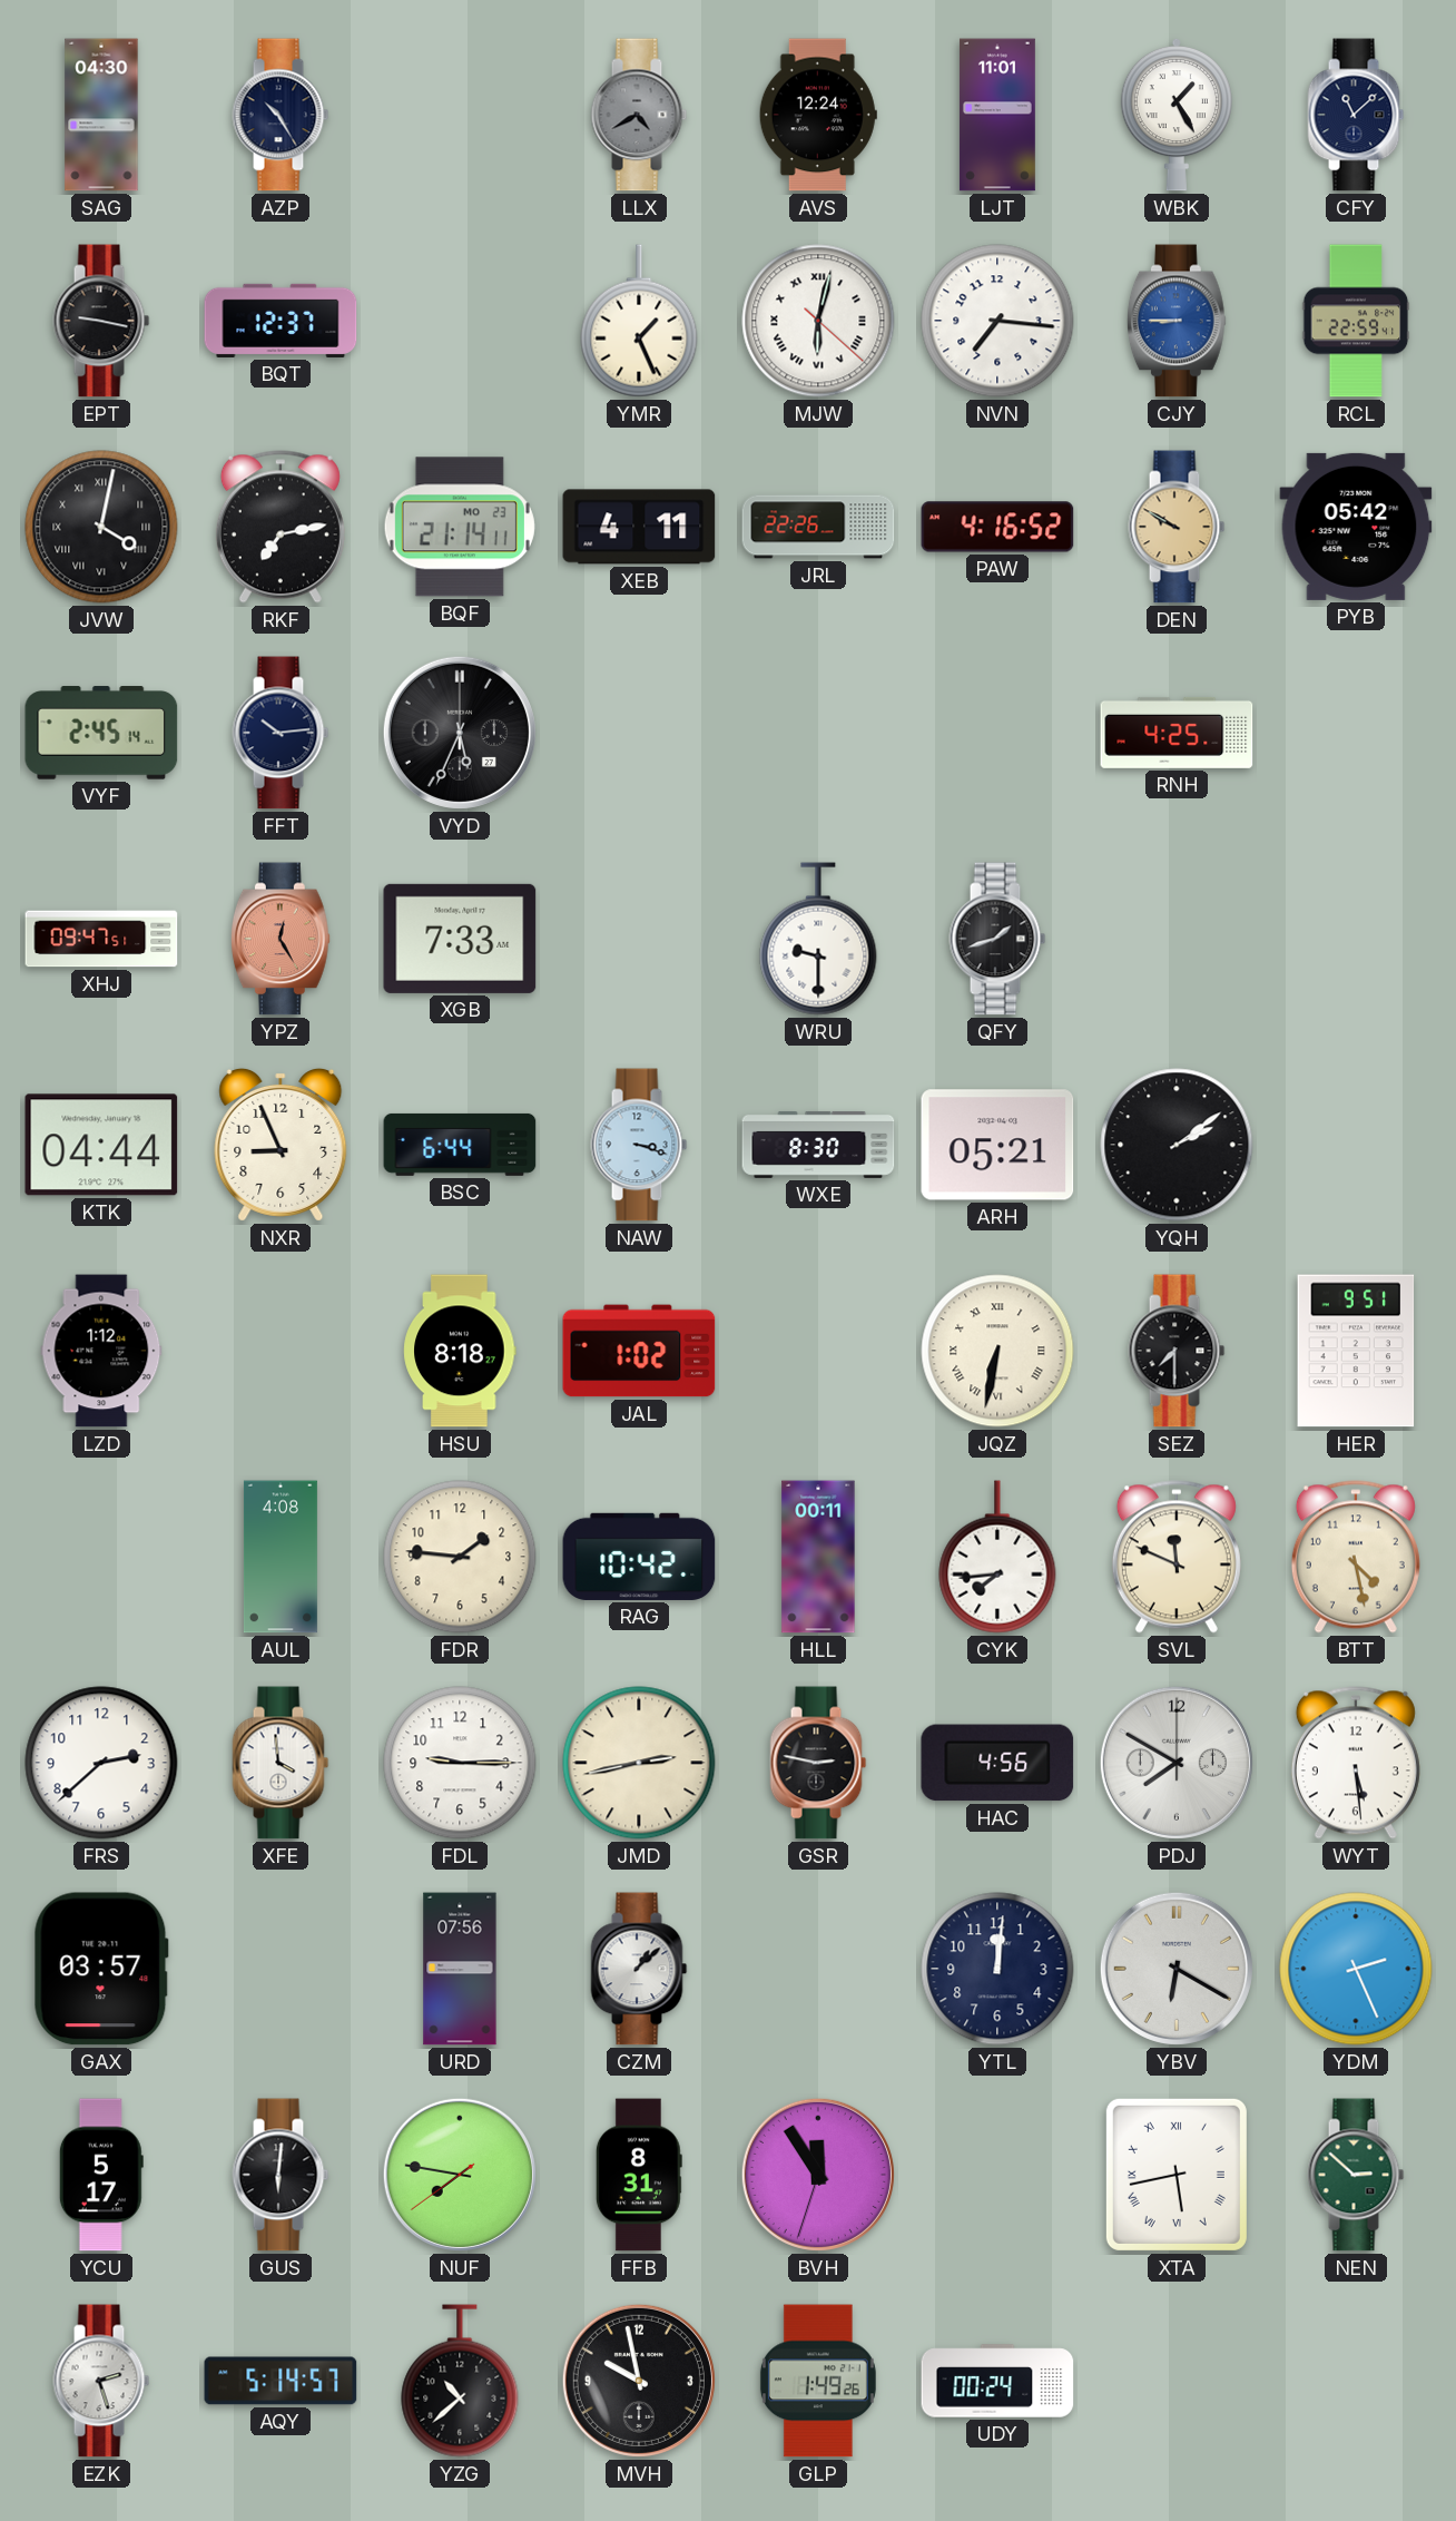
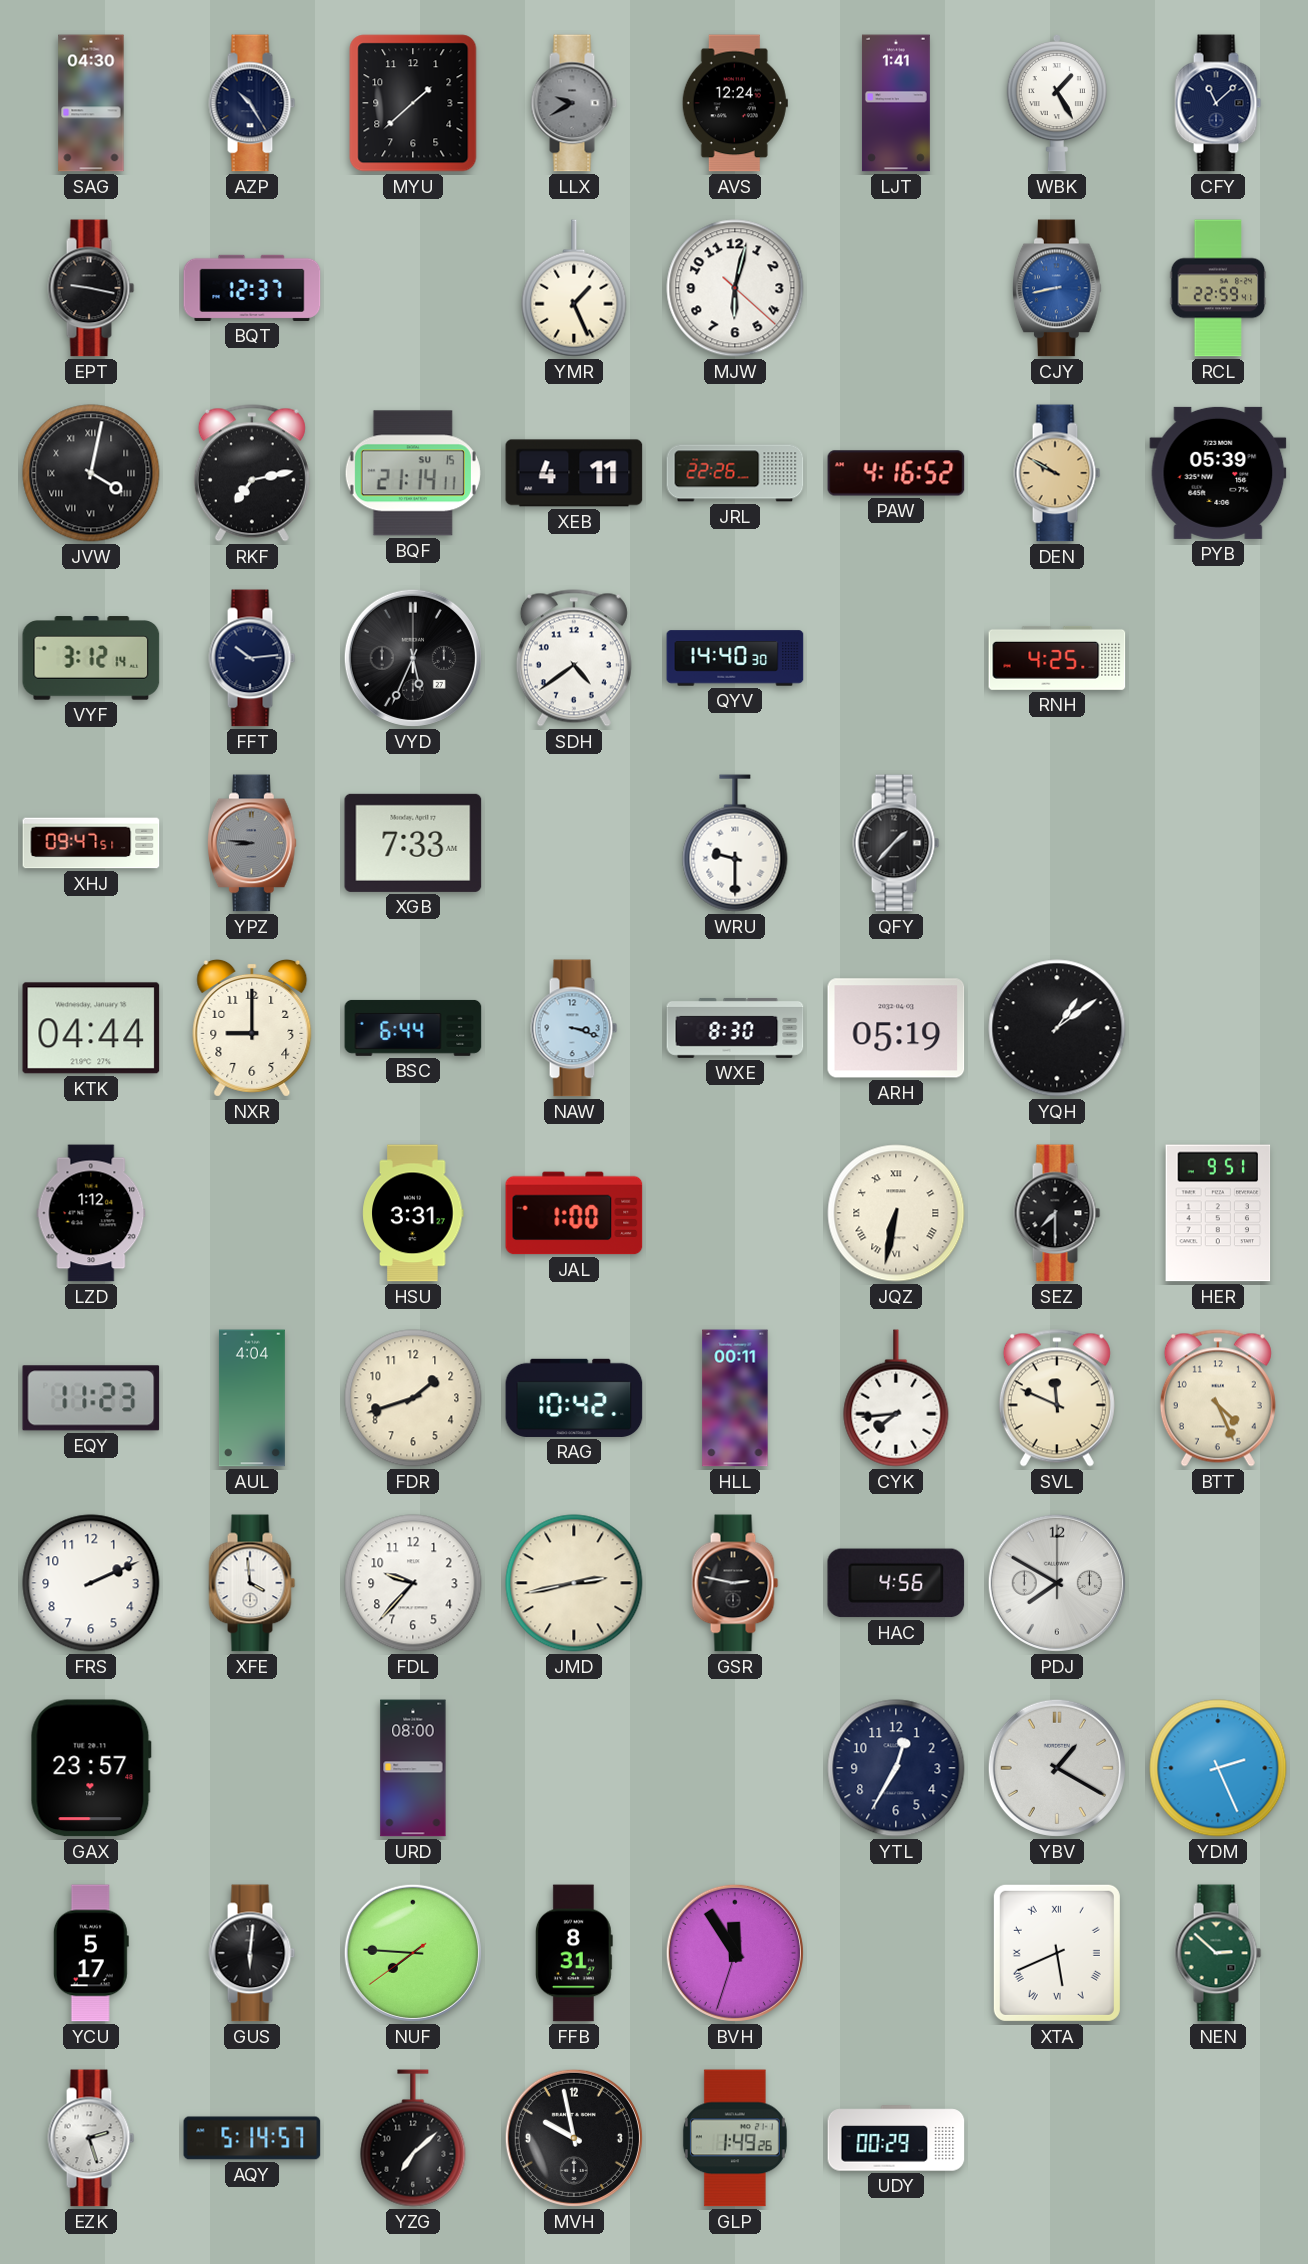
MYU: none -> 1:38 (413, 103)
LLX: 4:40 -> 9:40 (574, 103)
LJT: 11:01 -> 1:41 (896, 103)
MJW numerals: Roman -> Arabic (735, 288)
NVN: 7:16 -> none (997, 321)
CJY: 8:45 -> 8:43 (1057, 288)
BQF date: MO 23 -> SU 15 (413, 473)
PYB: 05:42 -> 05:39 (1218, 473)
VYF: 2:45 -> 3:12 (91, 658)
SDH: none -> 4:39 (574, 658)
QYV: none -> 14:40 (735, 658)
YPZ: 12:25 -> 8:46 (252, 843)
YPZ dial: salmon -> grey (252, 843)
QFY: 1:42 -> 1:37 (896, 843)
NXR: 8:56 -> 9:00 (252, 1028)
ARH: 05:21 -> 05:19 (896, 1028)
YQH: 2:09 -> 1:09 (1057, 1028)
HSU: 8:18 -> 3:31 (413, 1213)
JAL: 1:02 -> 1:00 (574, 1213)
EQY: none -> 11:23 (91, 1398)
AUL: 4:08 -> 4:04 (252, 1398)
FDR: 1:46 -> 1:42 (413, 1398)
BTT: 4:28 -> 4:26 (1218, 1398)
FRS: 2:38 -> 2:11 (91, 1583)
FDL: 9:15 -> 9:37 (413, 1583)
WYT: 5:29 -> none (1356, 1763)
GAX: 03:57 -> 23:57 (91, 1768)
URD: 07:56 -> 08:00 (413, 1768)
CZM: 1:08 -> none (639, 1969)
YTL: 12:01 -> 12:35 (896, 1768)
YBV: 6:20 -> 1:20 (1057, 1768)
NUF: 7:46 -> 7:45 (413, 1953)
XTA: 5:43 -> 5:41 (1057, 1953)
YZG: 10:38 -> 7:08 (413, 2138)
UDY: 00:24 -> 00:29 (896, 2138)
